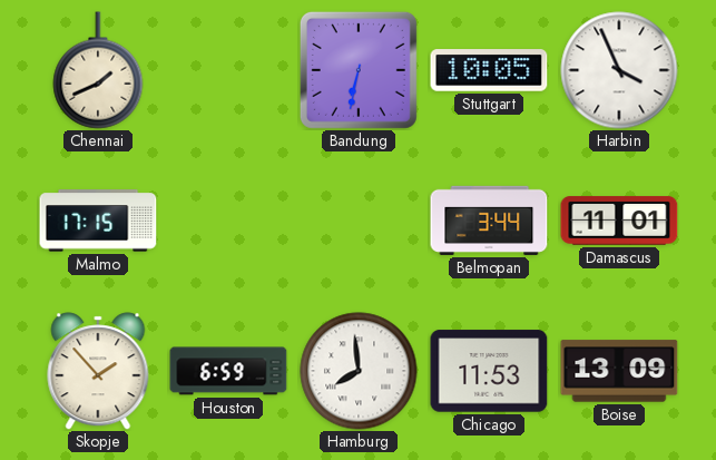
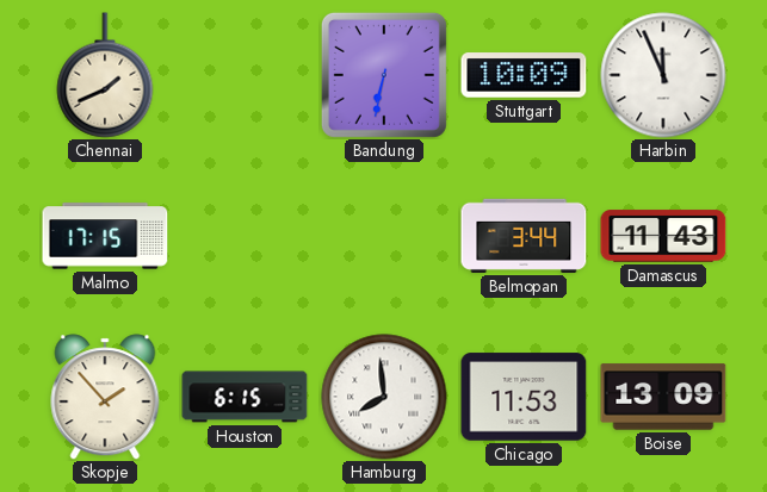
Stuttgart: 10:05 -> 10:09 (524, 75)
Harbin: 3:56 -> 11:56 (663, 75)
Damascus: 11:01 -> 11:43 (663, 236)
Houston: 6:59 -> 6:15 (245, 397)
